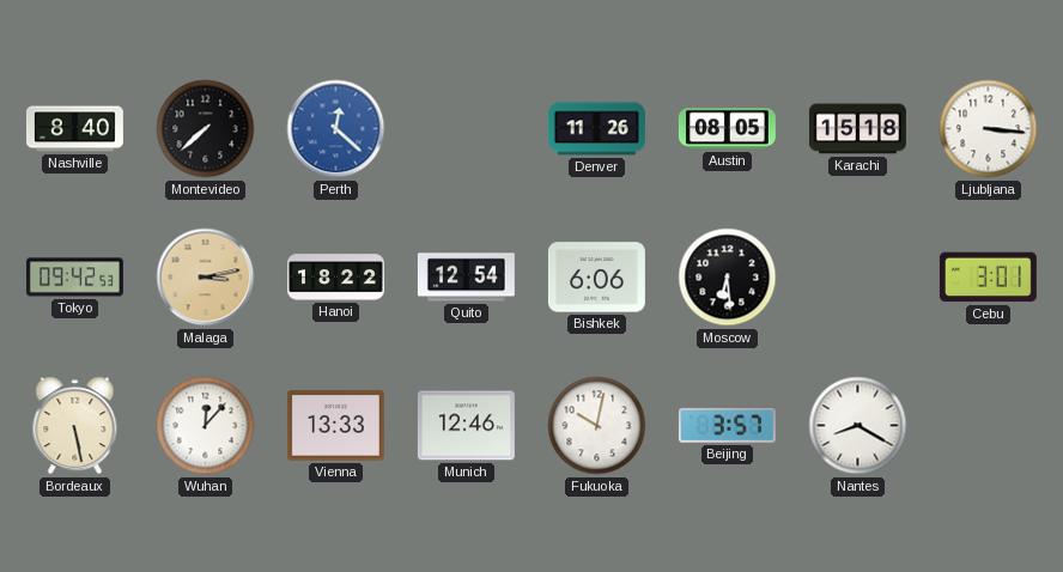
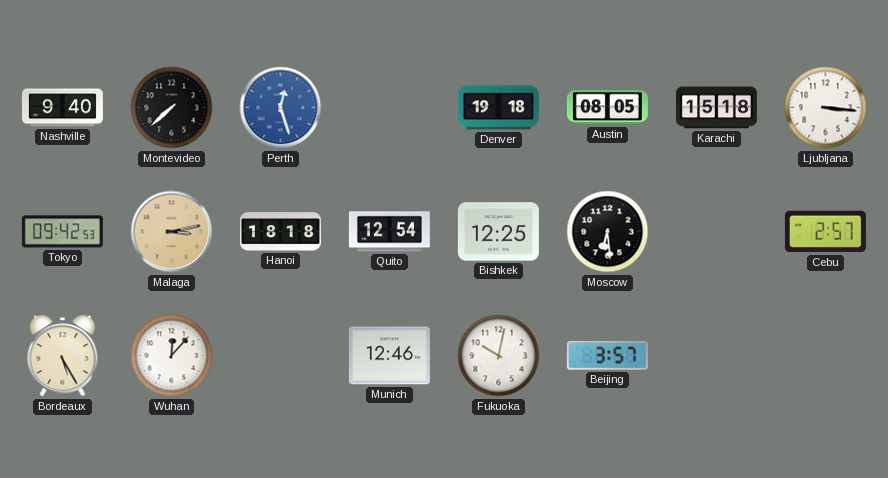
Nashville: 8:40 -> 9:40 (62, 108)
Perth: 12:22 -> 12:27 (281, 108)
Denver: 11:26 -> 19:18 (498, 108)
Hanoi: 18:22 -> 18:18 (280, 232)
Bishkek: 6:06 -> 12:25 (498, 232)
Cebu: 3:01 -> 2:57 (825, 232)
Bordeaux: 5:28 -> 5:25 (63, 356)
Vienna: 13:33 -> none (335, 426)
Nantes: 8:20 -> none (858, 426)
